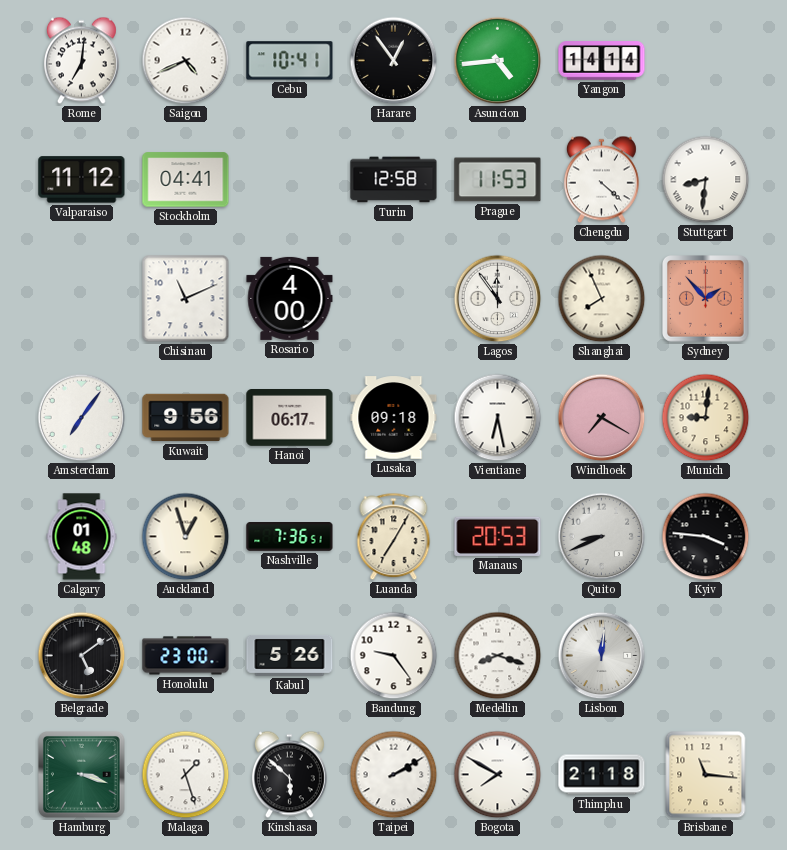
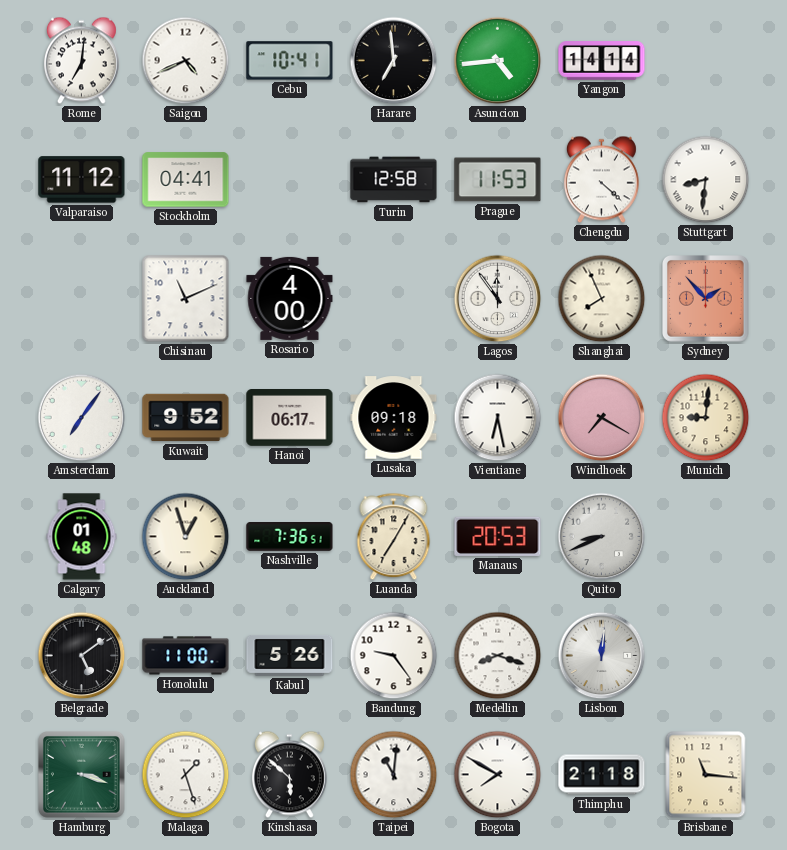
Harare: 12:54 -> 6:59 (394, 61)
Kuwait: 9:56 -> 9:52 (186, 418)
Kyiv: 3:46 -> none (706, 537)
Honolulu: 23:00 -> 11:00 (186, 656)
Taipei: 2:10 -> 11:01 (394, 775)
